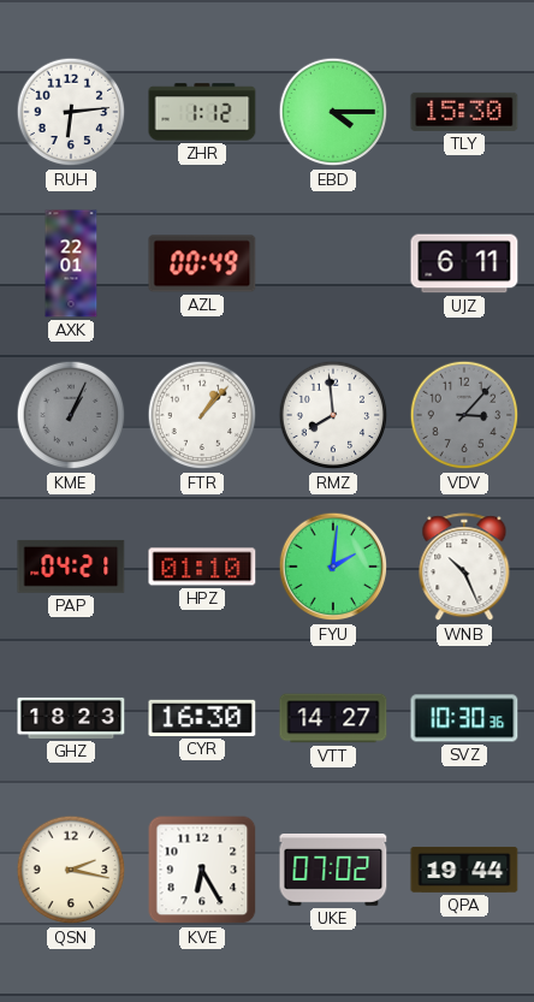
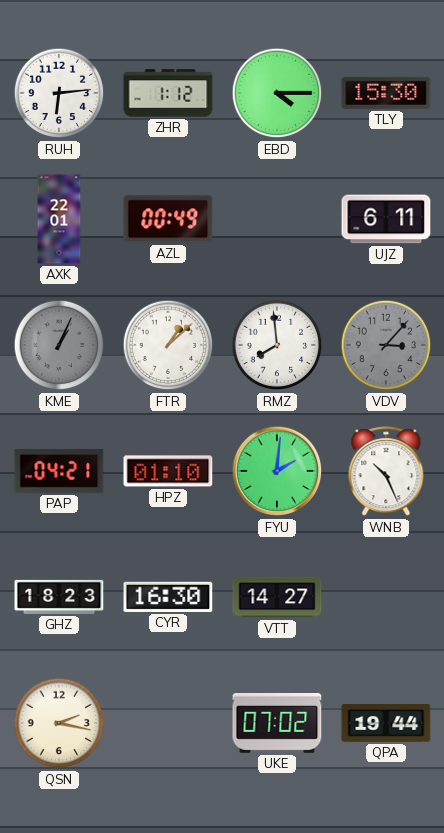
FTR: 1:07 -> 1:08 (168, 345)
SVZ: 10:30 -> none (464, 718)
KVE: 6:25 -> none (202, 870)
